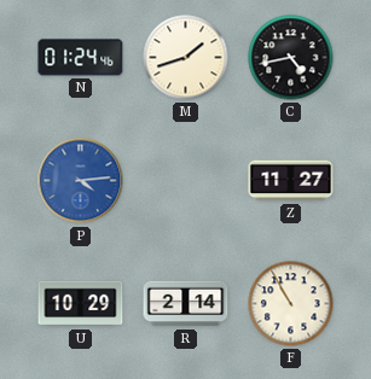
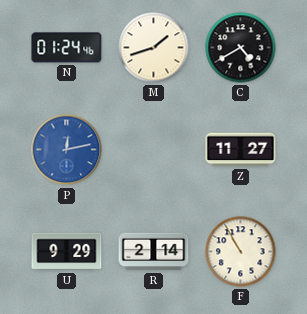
C: 4:43 -> 4:40 (241, 48)
P: 4:14 -> 12:13 (67, 150)
U: 10:29 -> 9:29 (67, 252)
